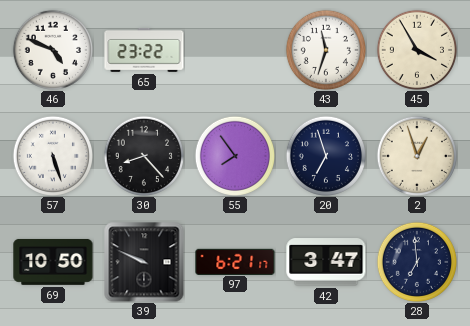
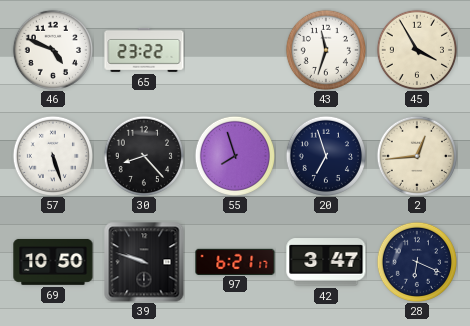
55: 7:54 -> 7:57 (234, 155)
2: 12:57 -> 12:44 (416, 155)
39: 9:49 -> 9:48 (144, 262)
28: 6:59 -> 6:19 (416, 261)
